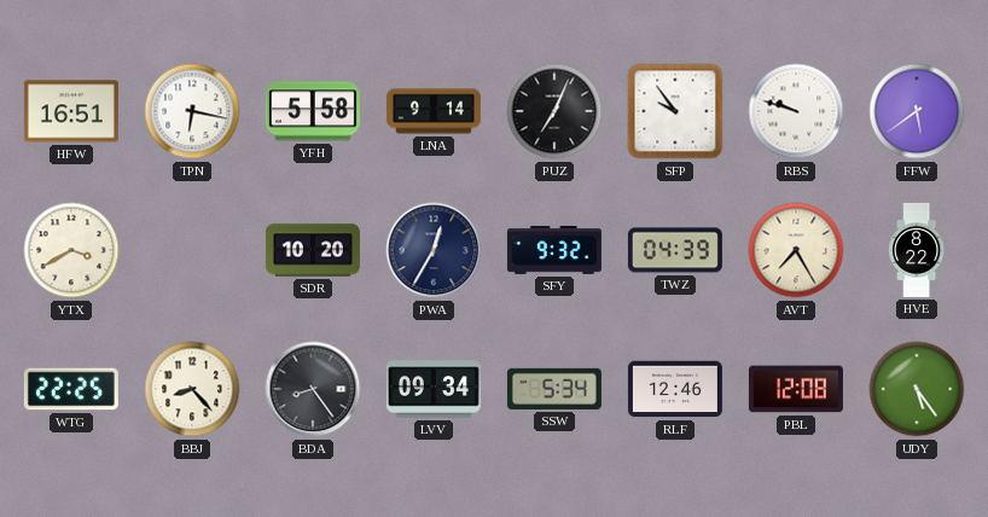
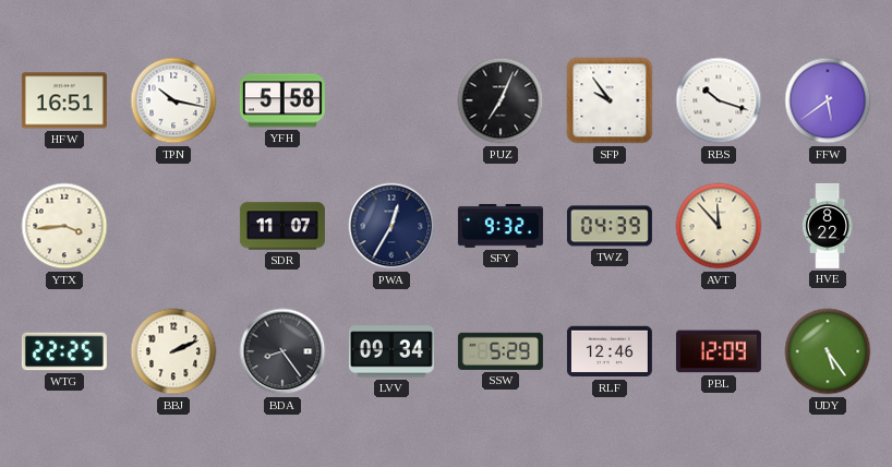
TPN: 6:17 -> 10:17 (173, 100)
LNA: 9:14 -> none (434, 111)
RBS: 9:48 -> 10:18 (719, 100)
YTX: 3:40 -> 3:44 (64, 226)
SDR: 10:20 -> 11:07 (282, 226)
AVT: 7:25 -> 11:53 (719, 226)
BBJ: 8:23 -> 2:11 (173, 351)
SSW: 5:34 -> 5:29 (501, 351)
PBL: 12:08 -> 12:09 (719, 351)
